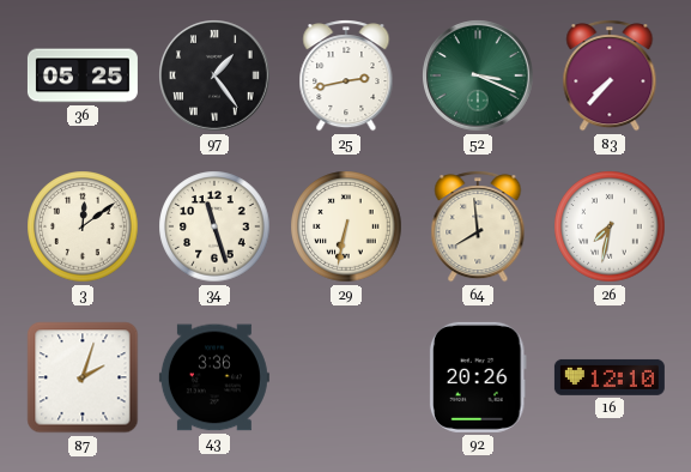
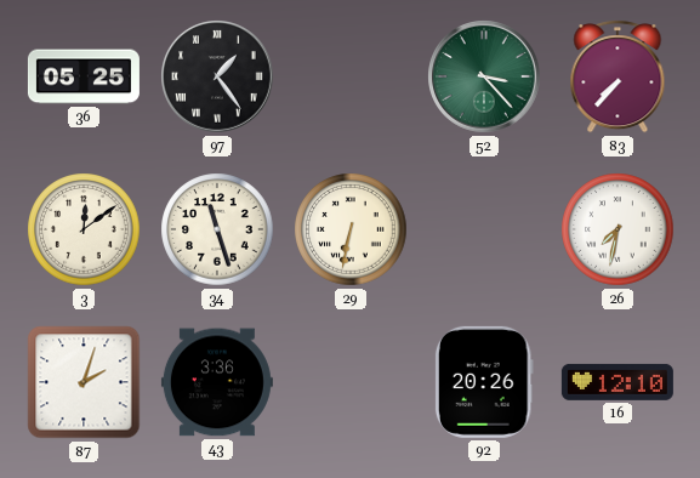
25: 2:43 -> none (346, 75)
52: 3:19 -> 3:23 (485, 78)
64: 7:59 -> none (478, 226)
